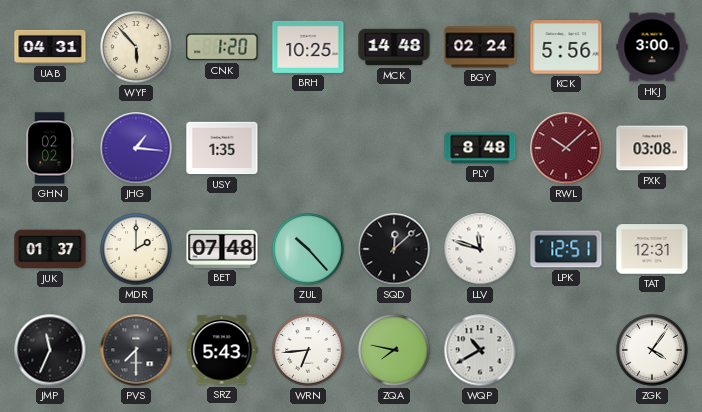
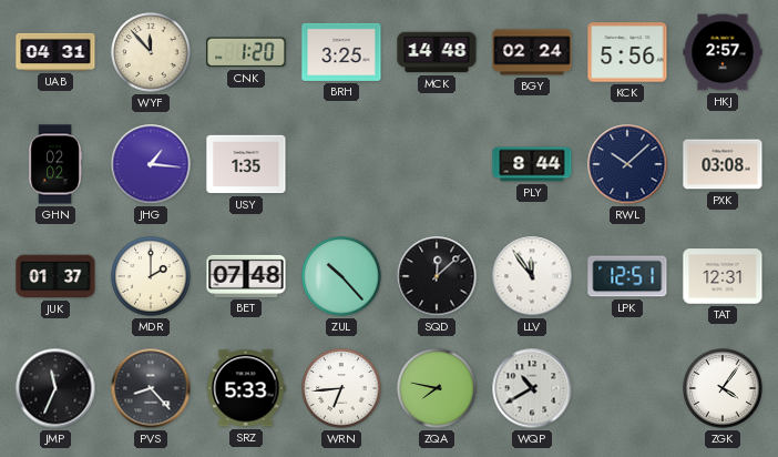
WYF: 5:53 -> 11:53 (151, 52)
BRH: 10:25 -> 3:25 (341, 52)
HKJ: 3:00 -> 2:57 (723, 52)
PLY: 8:48 -> 8:44 (532, 164)
RWL dial: burgundy -> navy (627, 164)
LLV: 11:48 -> 11:54 (532, 276)
PVS: 7:30 -> 8:23 (151, 388)
SRZ: 5:43 -> 5:33 (246, 388)
